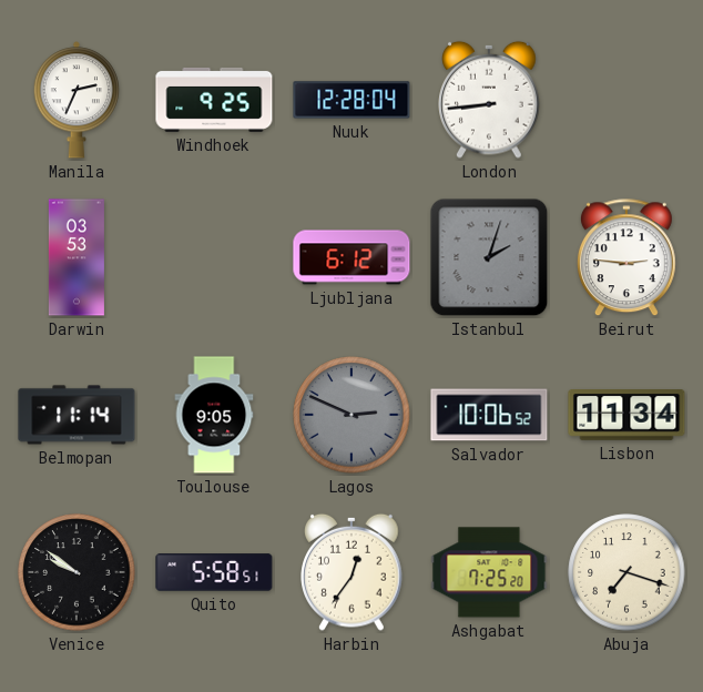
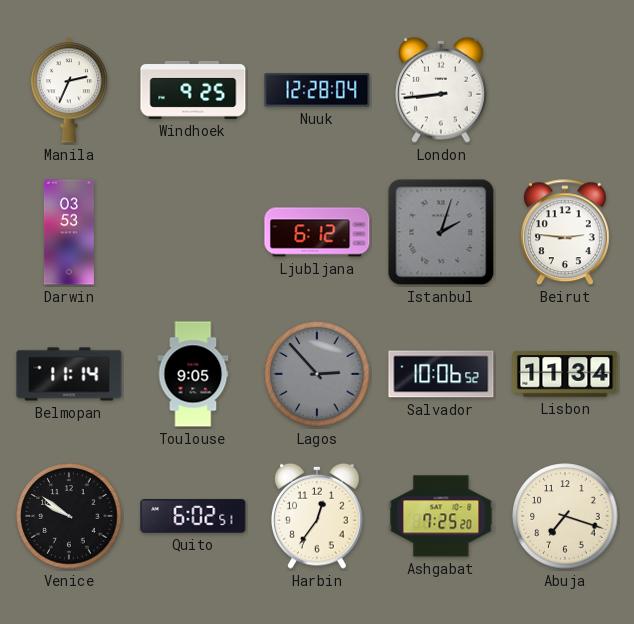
Lagos: 2:49 -> 2:53 (317, 374)
Quito: 5:58 -> 6:02 (193, 516)
